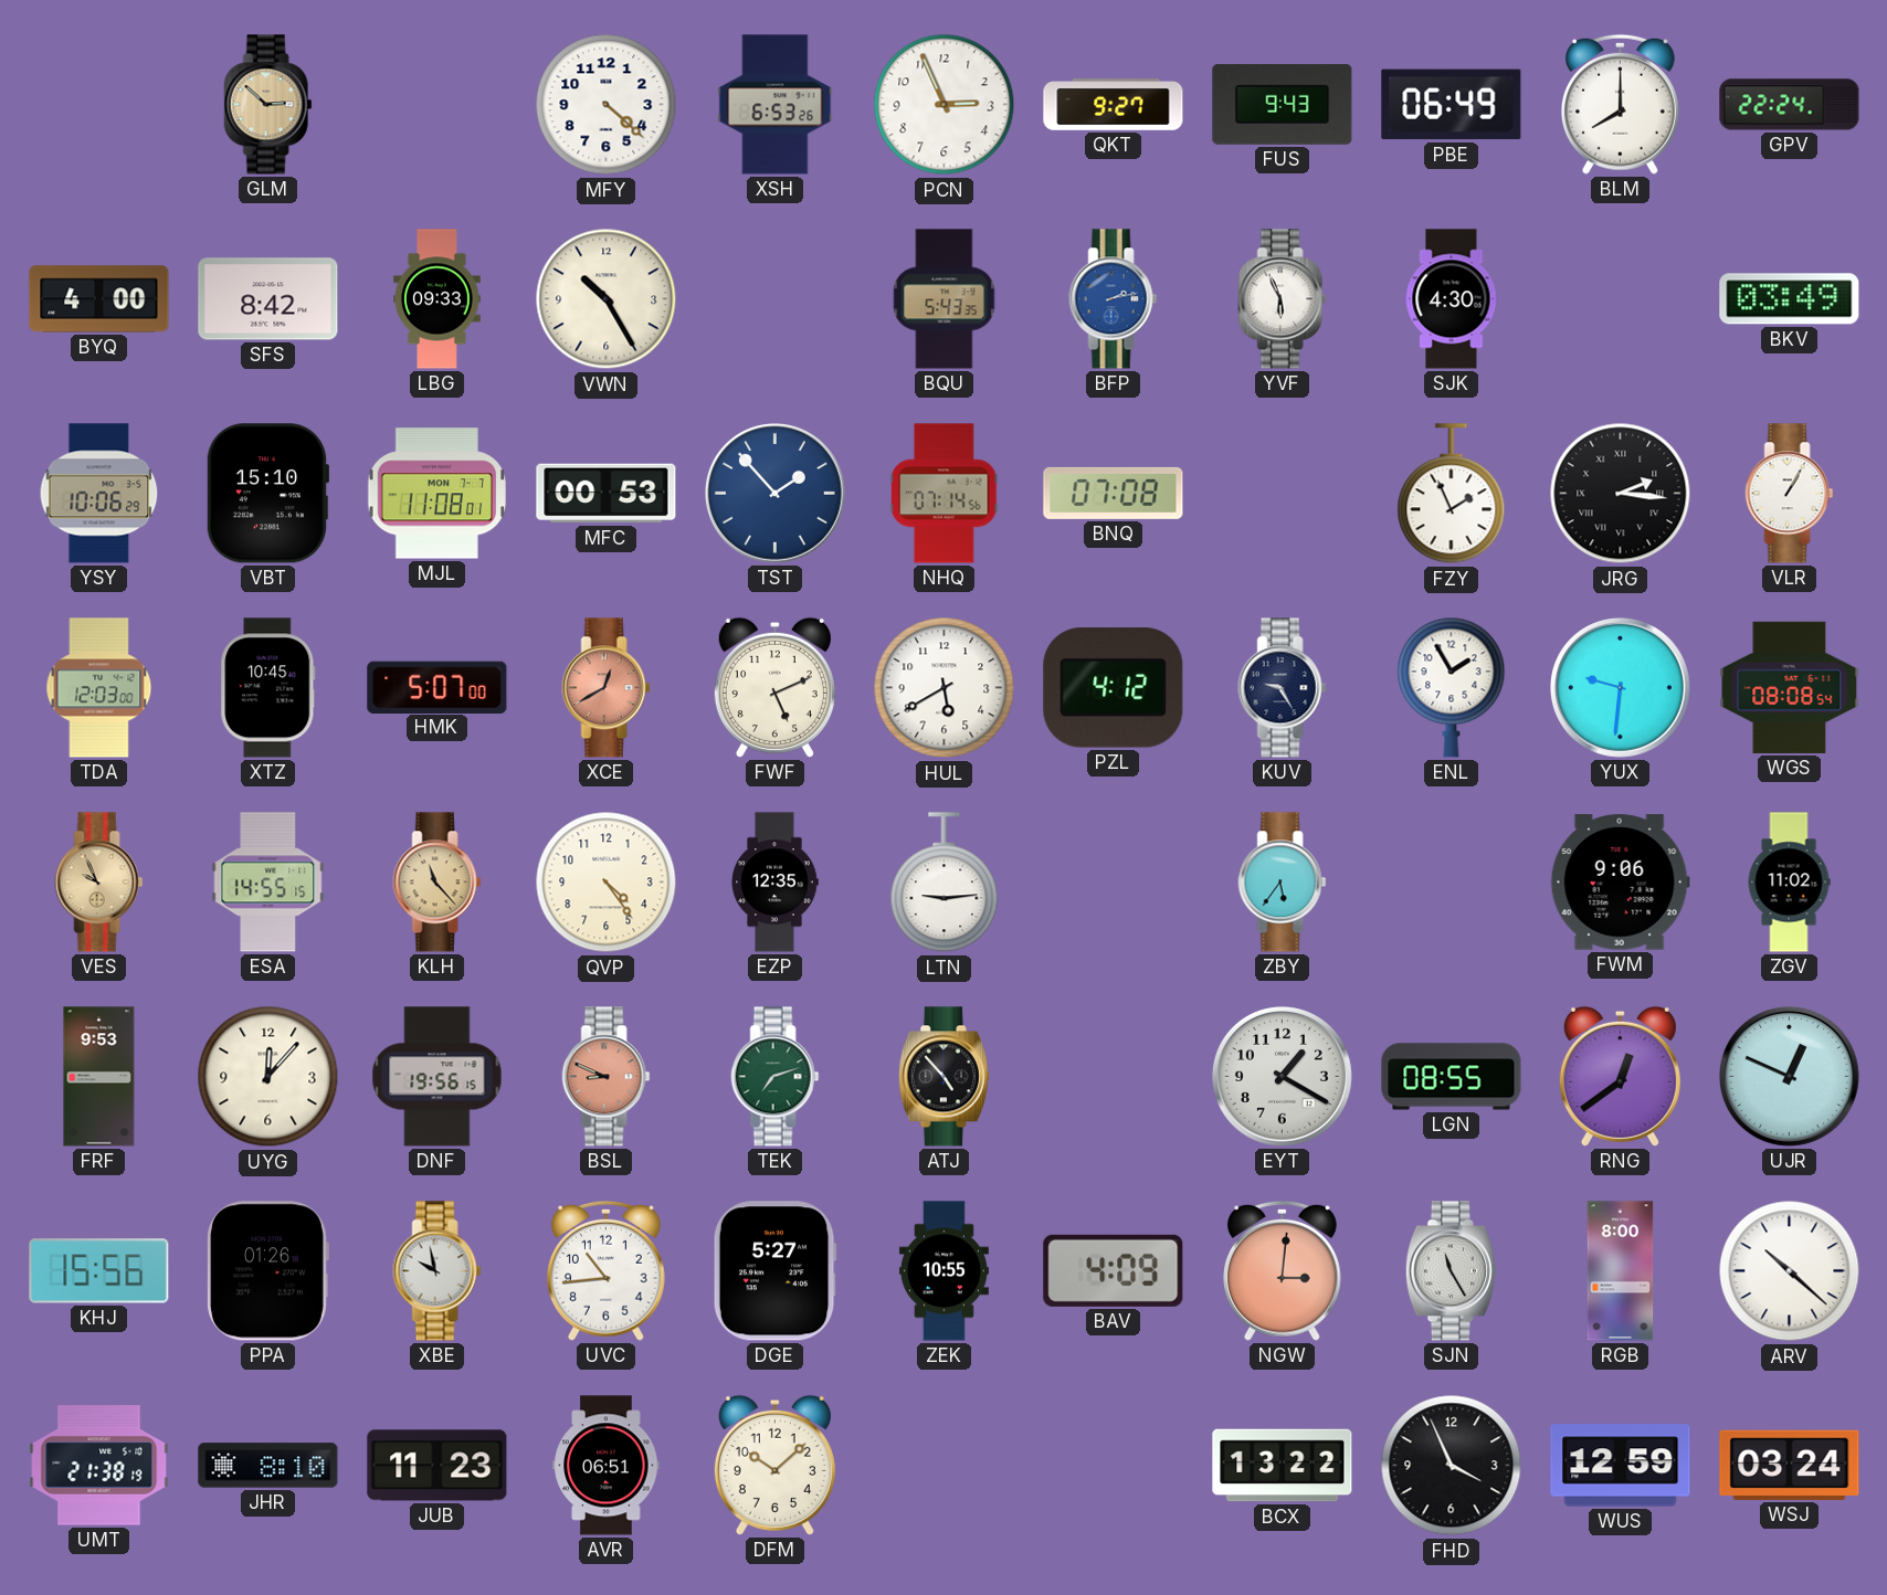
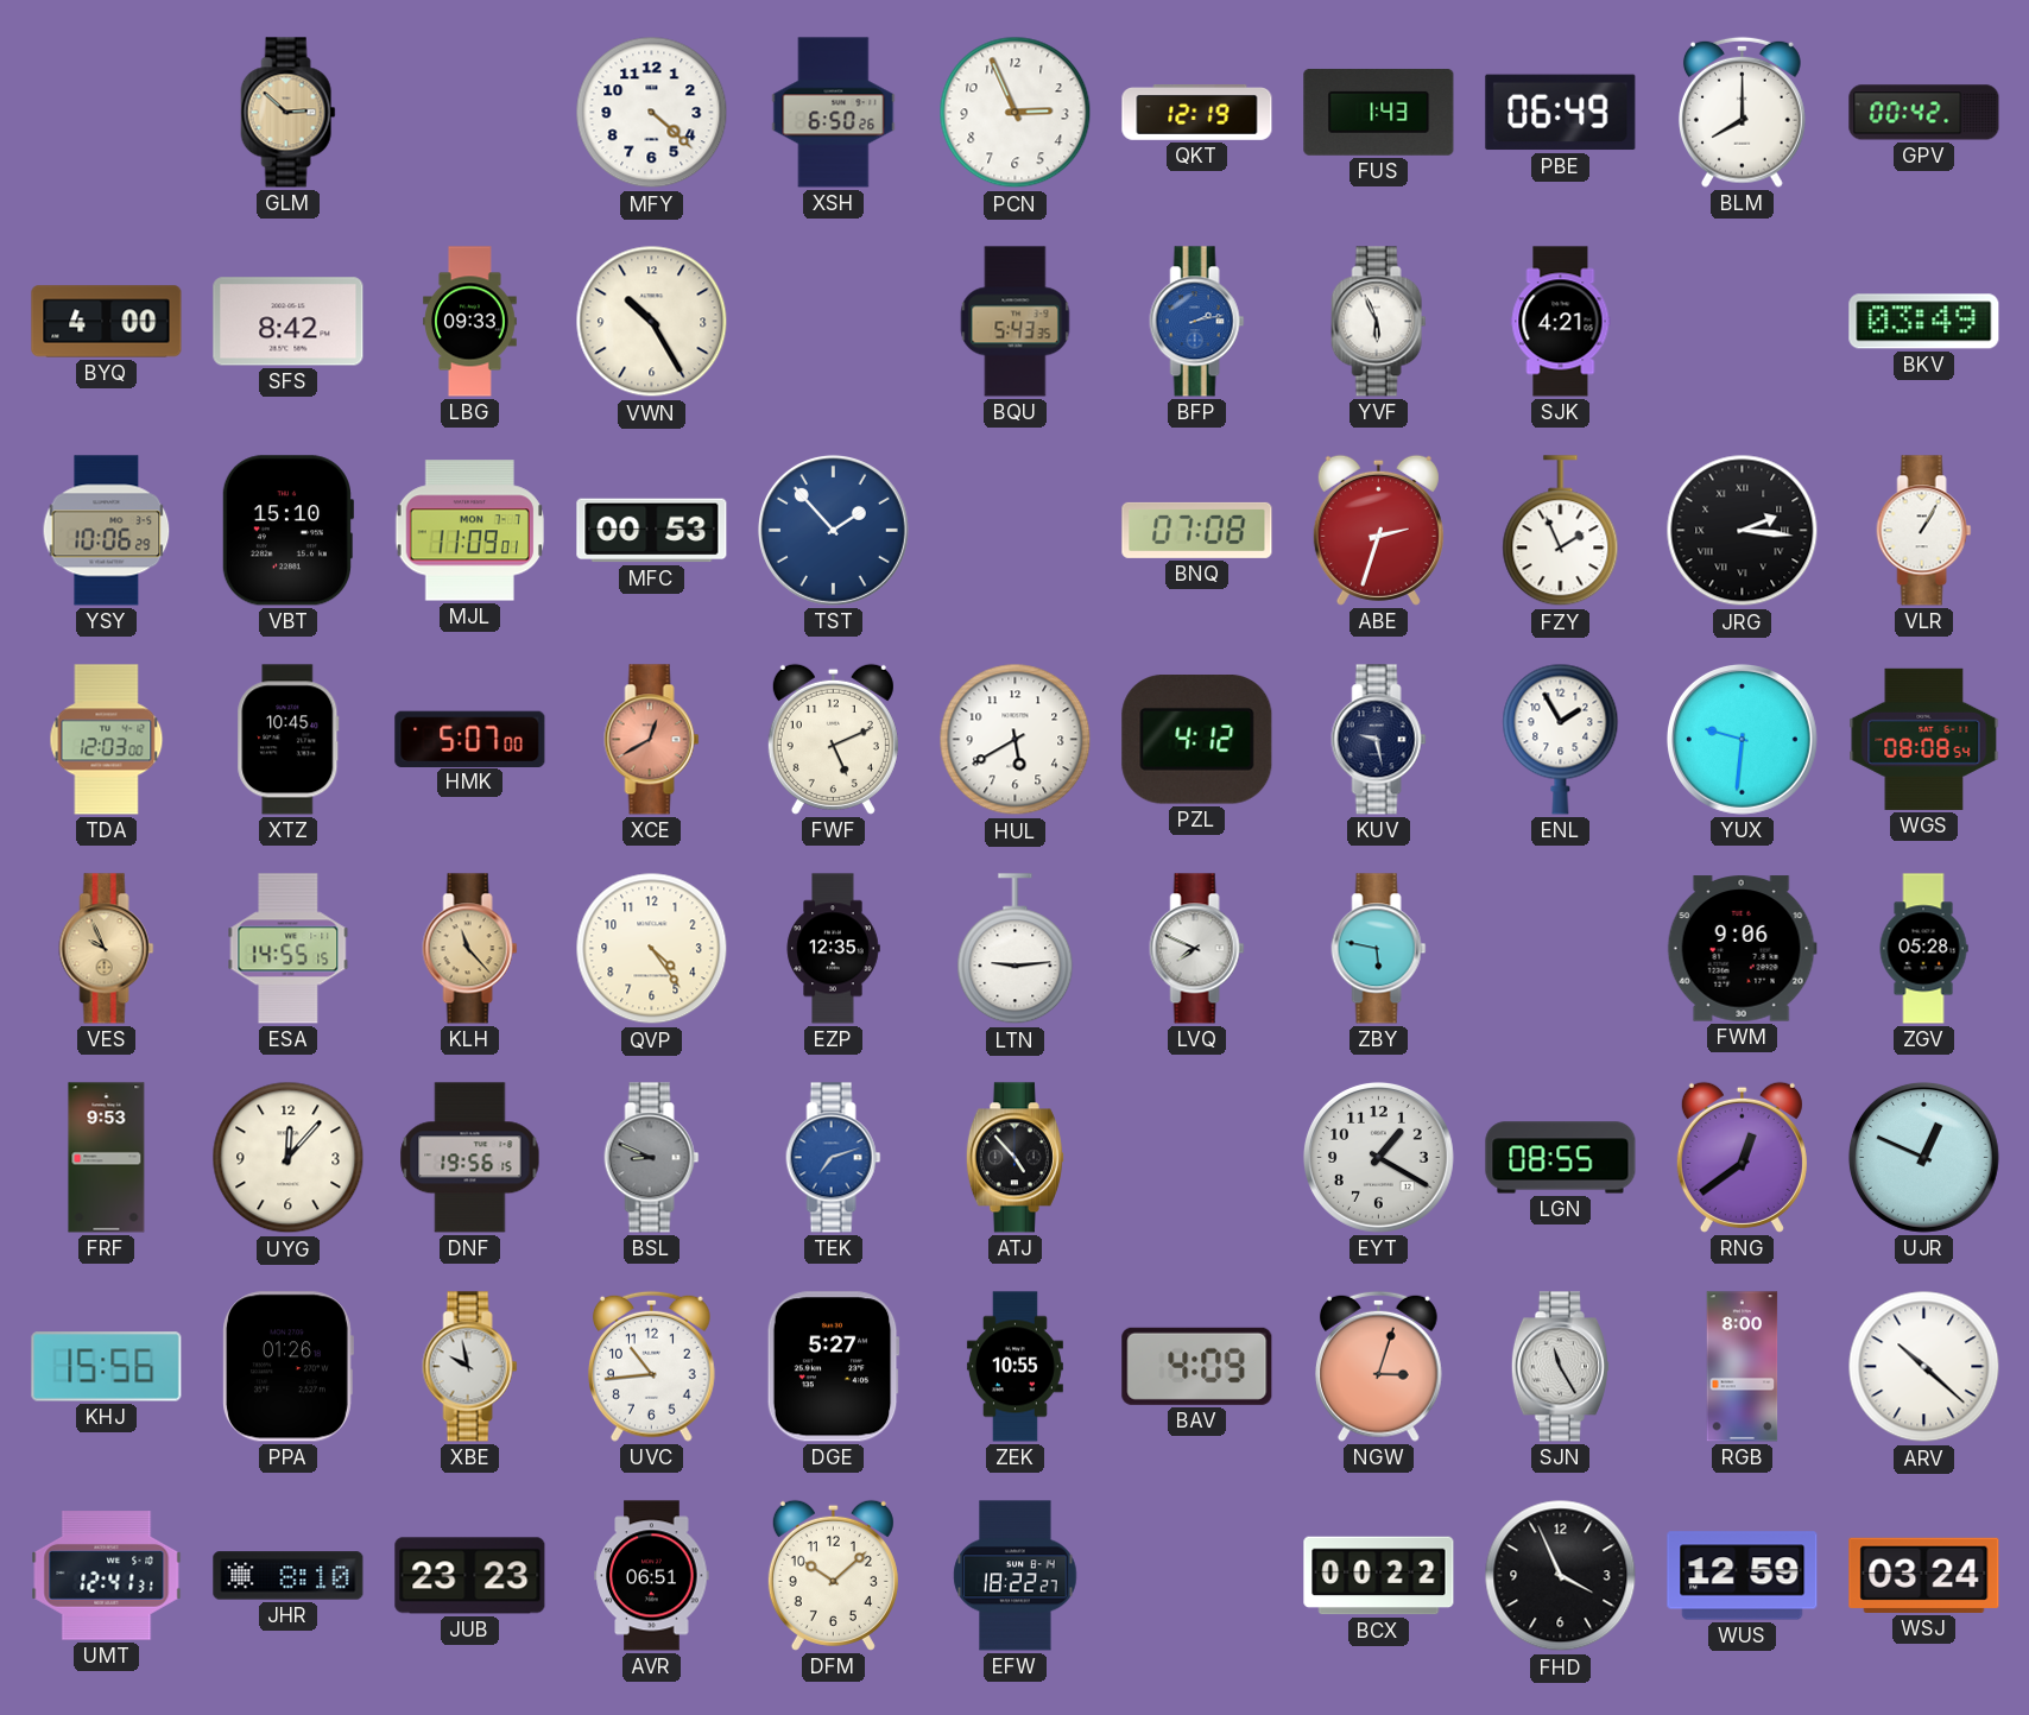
XSH: 6:53 -> 6:50 (834, 113)
QKT: 9:27 -> 12:19 (1197, 113)
FUS: 9:43 -> 1:43 (1379, 112)
GPV: 22:24 -> 00:42 (1924, 113)
SJK: 4:30 -> 4:21 (1561, 322)
MJL: 11:08 -> 11:09 (469, 531)
NHQ: 07:14 -> none (945, 494)
ABE: none -> 2:33 (1378, 530)
KUV: 9:25 -> 9:28 (1379, 740)
LVQ: none -> 7:49 (1197, 949)
ZBY: 5:36 -> 5:47 (1379, 949)
ZGV: 11:02 -> 05:28 (1923, 949)
BSL dial: salmon -> grey (652, 1158)
TEK dial: green -> blue (834, 1158)
NGW: 3:01 -> 3:03 (1378, 1366)
UMT: 21:38 -> 12:41 (107, 1576)
JUB: 11:23 -> 23:23 (470, 1576)
EFW: none -> 18:22 (1016, 1576)
BCX: 13:22 -> 00:22 (1379, 1576)
